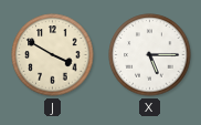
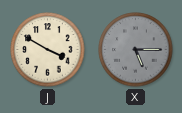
X dial: white -> grey (136, 50)
